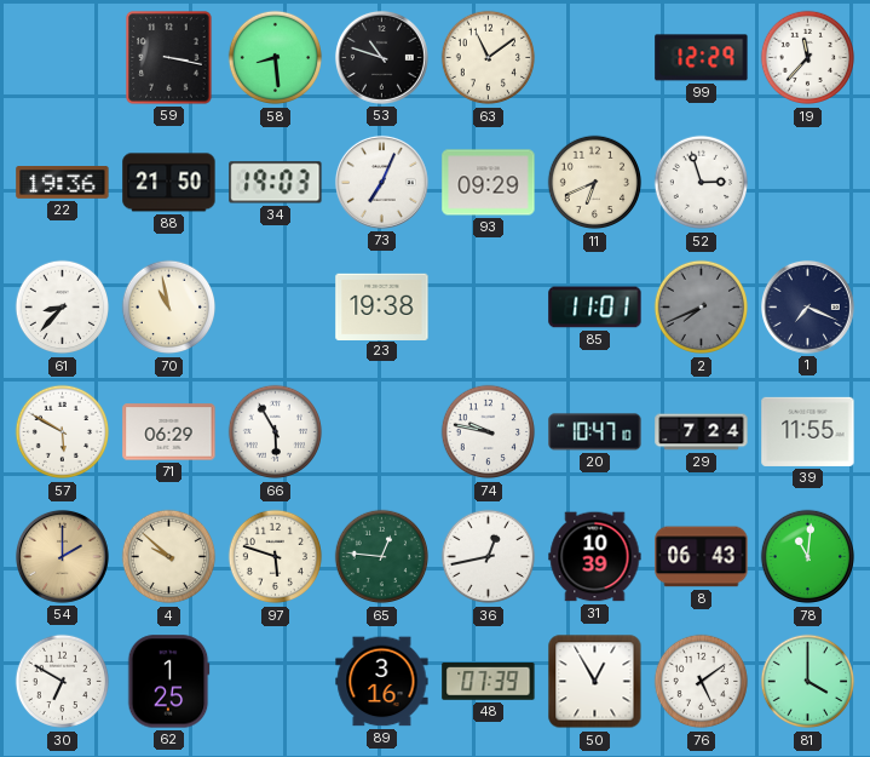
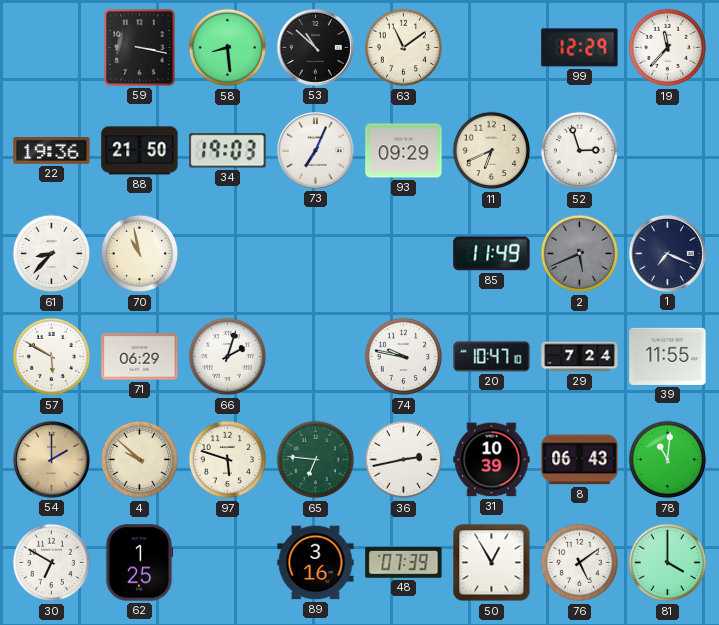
53: 10:48 -> 10:52 (315, 47)
23: 19:38 -> none (382, 306)
85: 11:01 -> 11:49 (492, 254)
2: 7:41 -> 5:41 (580, 254)
66: 5:55 -> 2:03 (228, 357)
65: 12:46 -> 6:46 (316, 460)
36: 12:43 -> 2:43 (404, 460)
